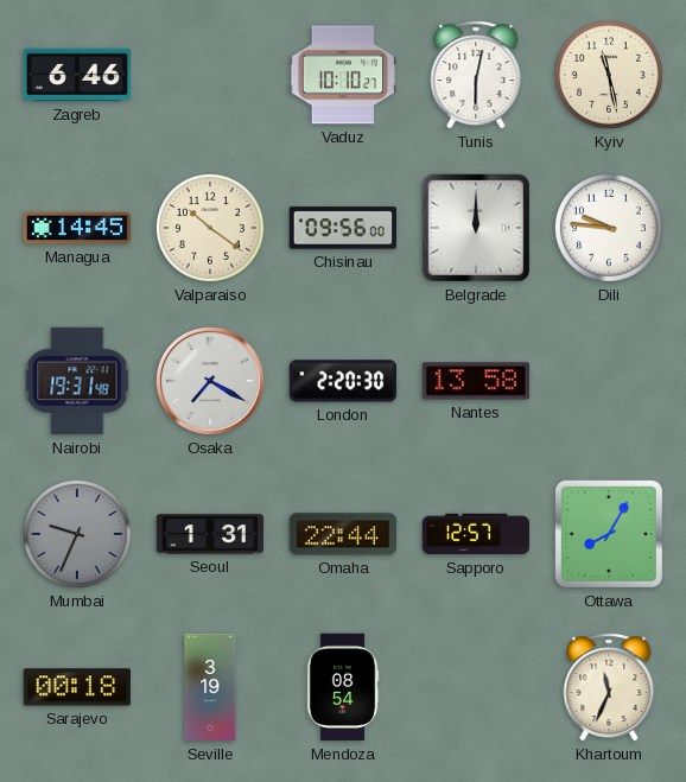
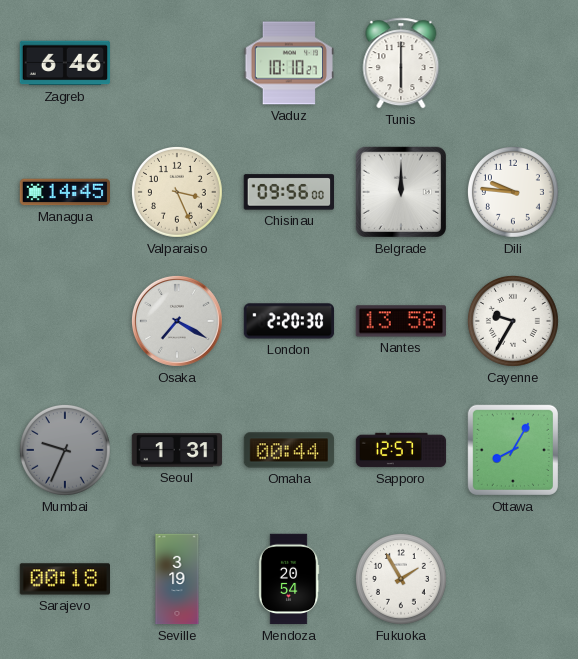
Tunis: 6:02 -> 6:00 (401, 63)
Kyiv: 11:28 -> none (609, 75)
Valparaiso: 10:21 -> 3:26 (177, 192)
Nairobi: 19:31 -> none (77, 381)
Cayenne: none -> 9:35 (513, 321)
Omaha: 22:44 -> 00:44 (289, 450)
Mendoza: 08:54 -> 20:54 (289, 579)
Fukuoka: none -> 1:55 (401, 579)
Khartoum: 11:34 -> none (609, 687)
